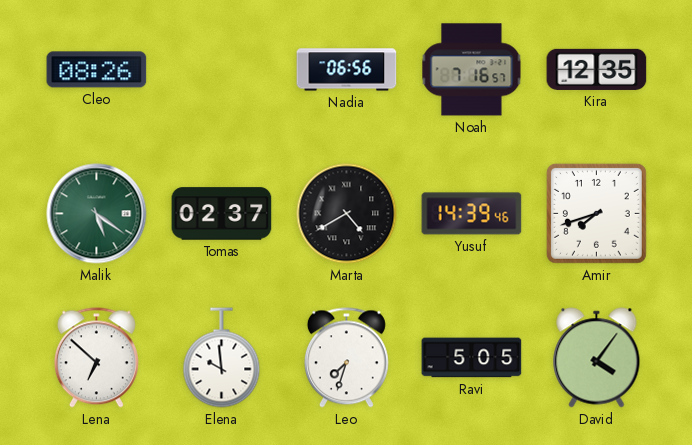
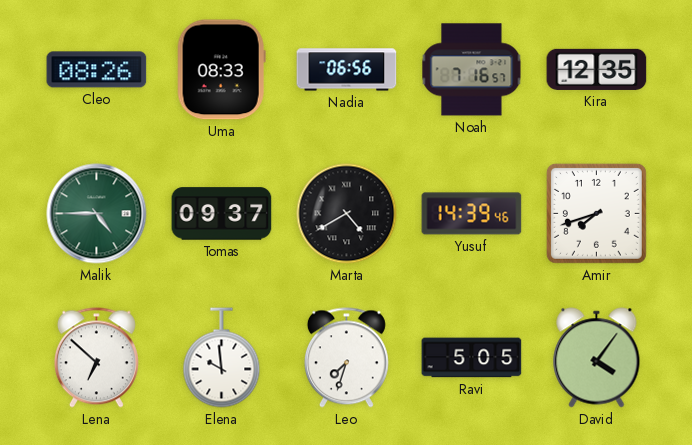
Uma: none -> 08:33 (221, 70)
Malik: 5:21 -> 4:45 (97, 214)
Tomas: 02:37 -> 09:37 (222, 214)
